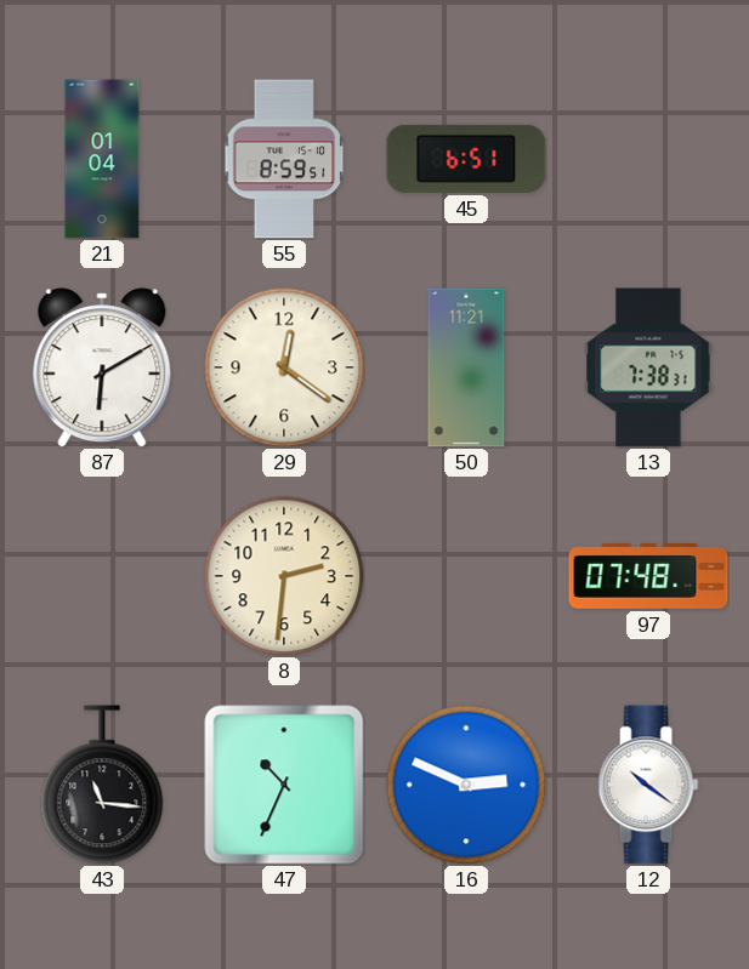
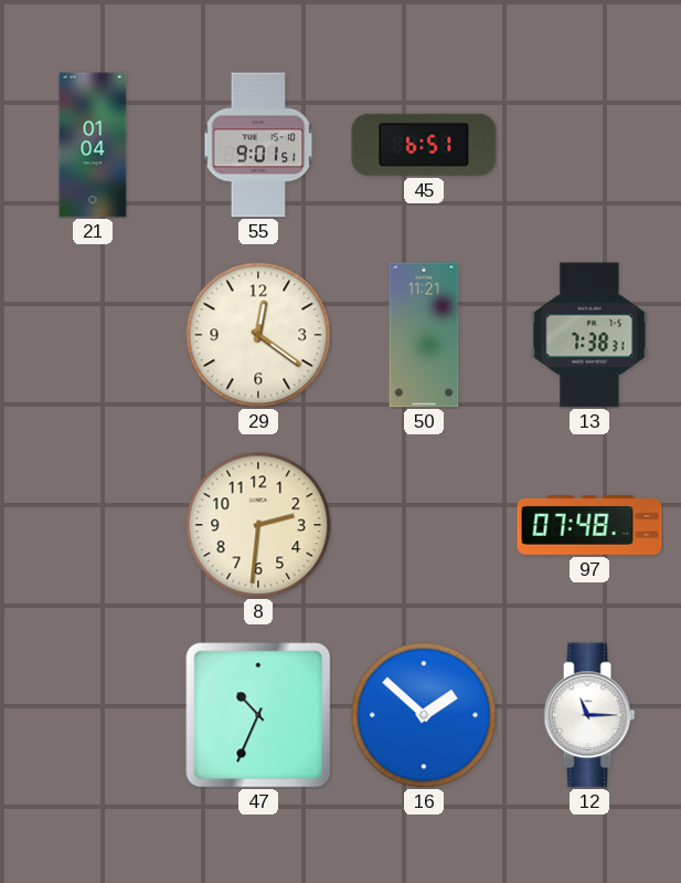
55: 8:59 -> 9:01 (258, 145)
87: 6:10 -> none (102, 367)
43: 11:16 -> none (102, 785)
16: 2:49 -> 1:52 (424, 715)
12: 10:21 -> 11:15 (589, 715)
